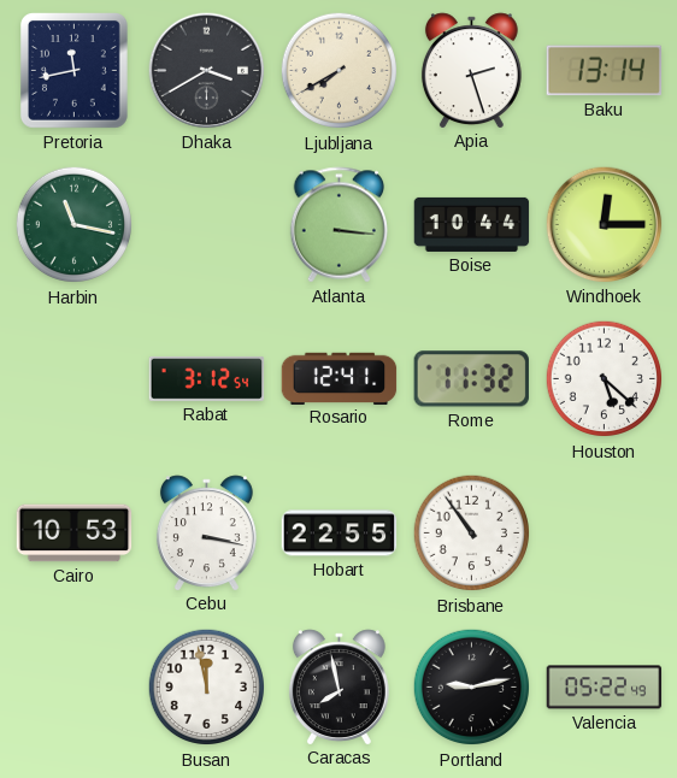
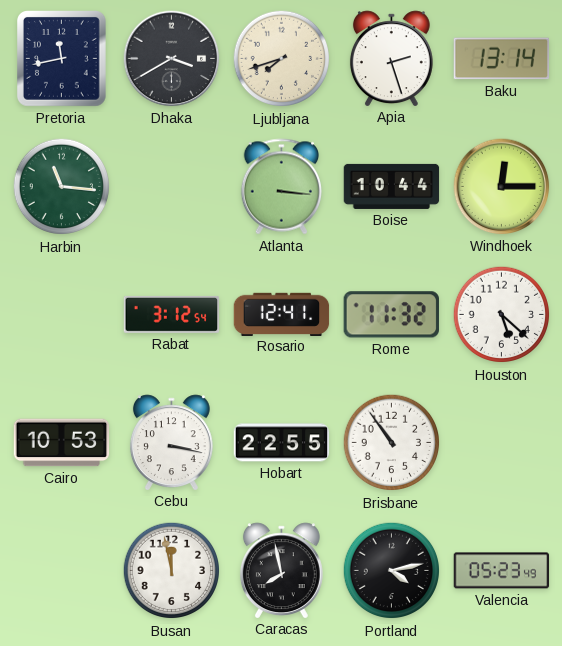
Ljubljana: 7:40 -> 7:42 (282, 59)
Harbin: 11:17 -> 11:16 (62, 187)
Portland: 9:13 -> 4:13 (392, 571)
Valencia: 05:22 -> 05:23 (502, 571)
